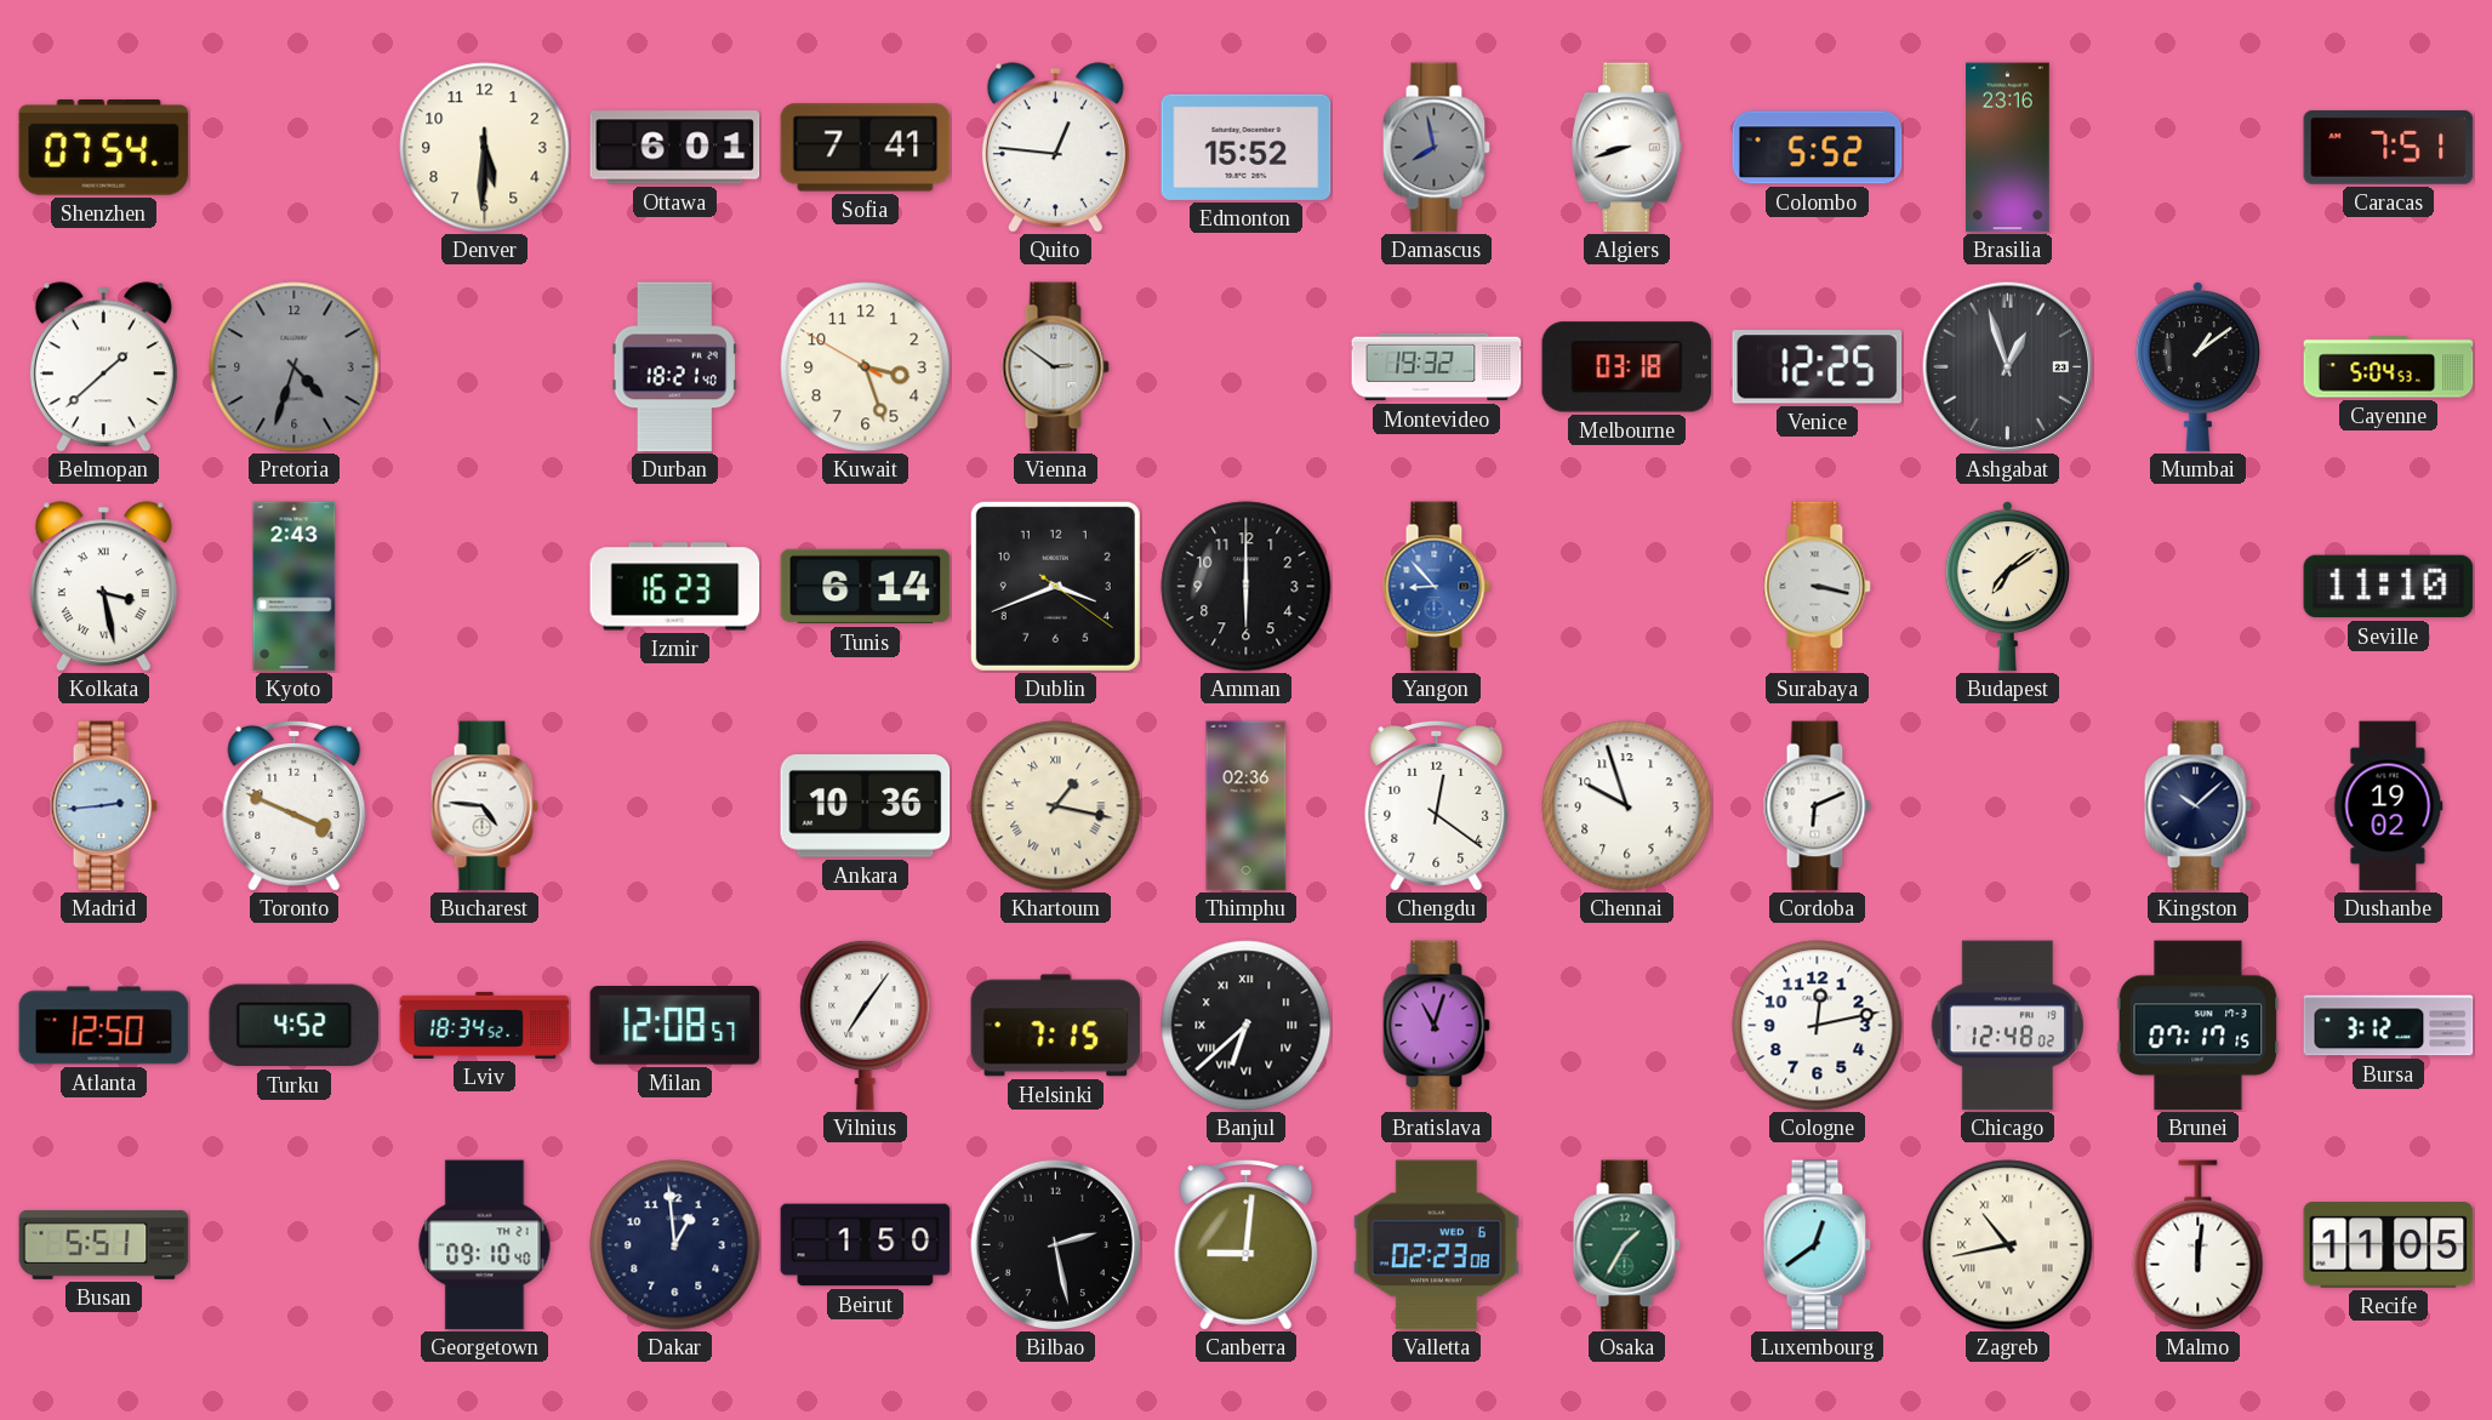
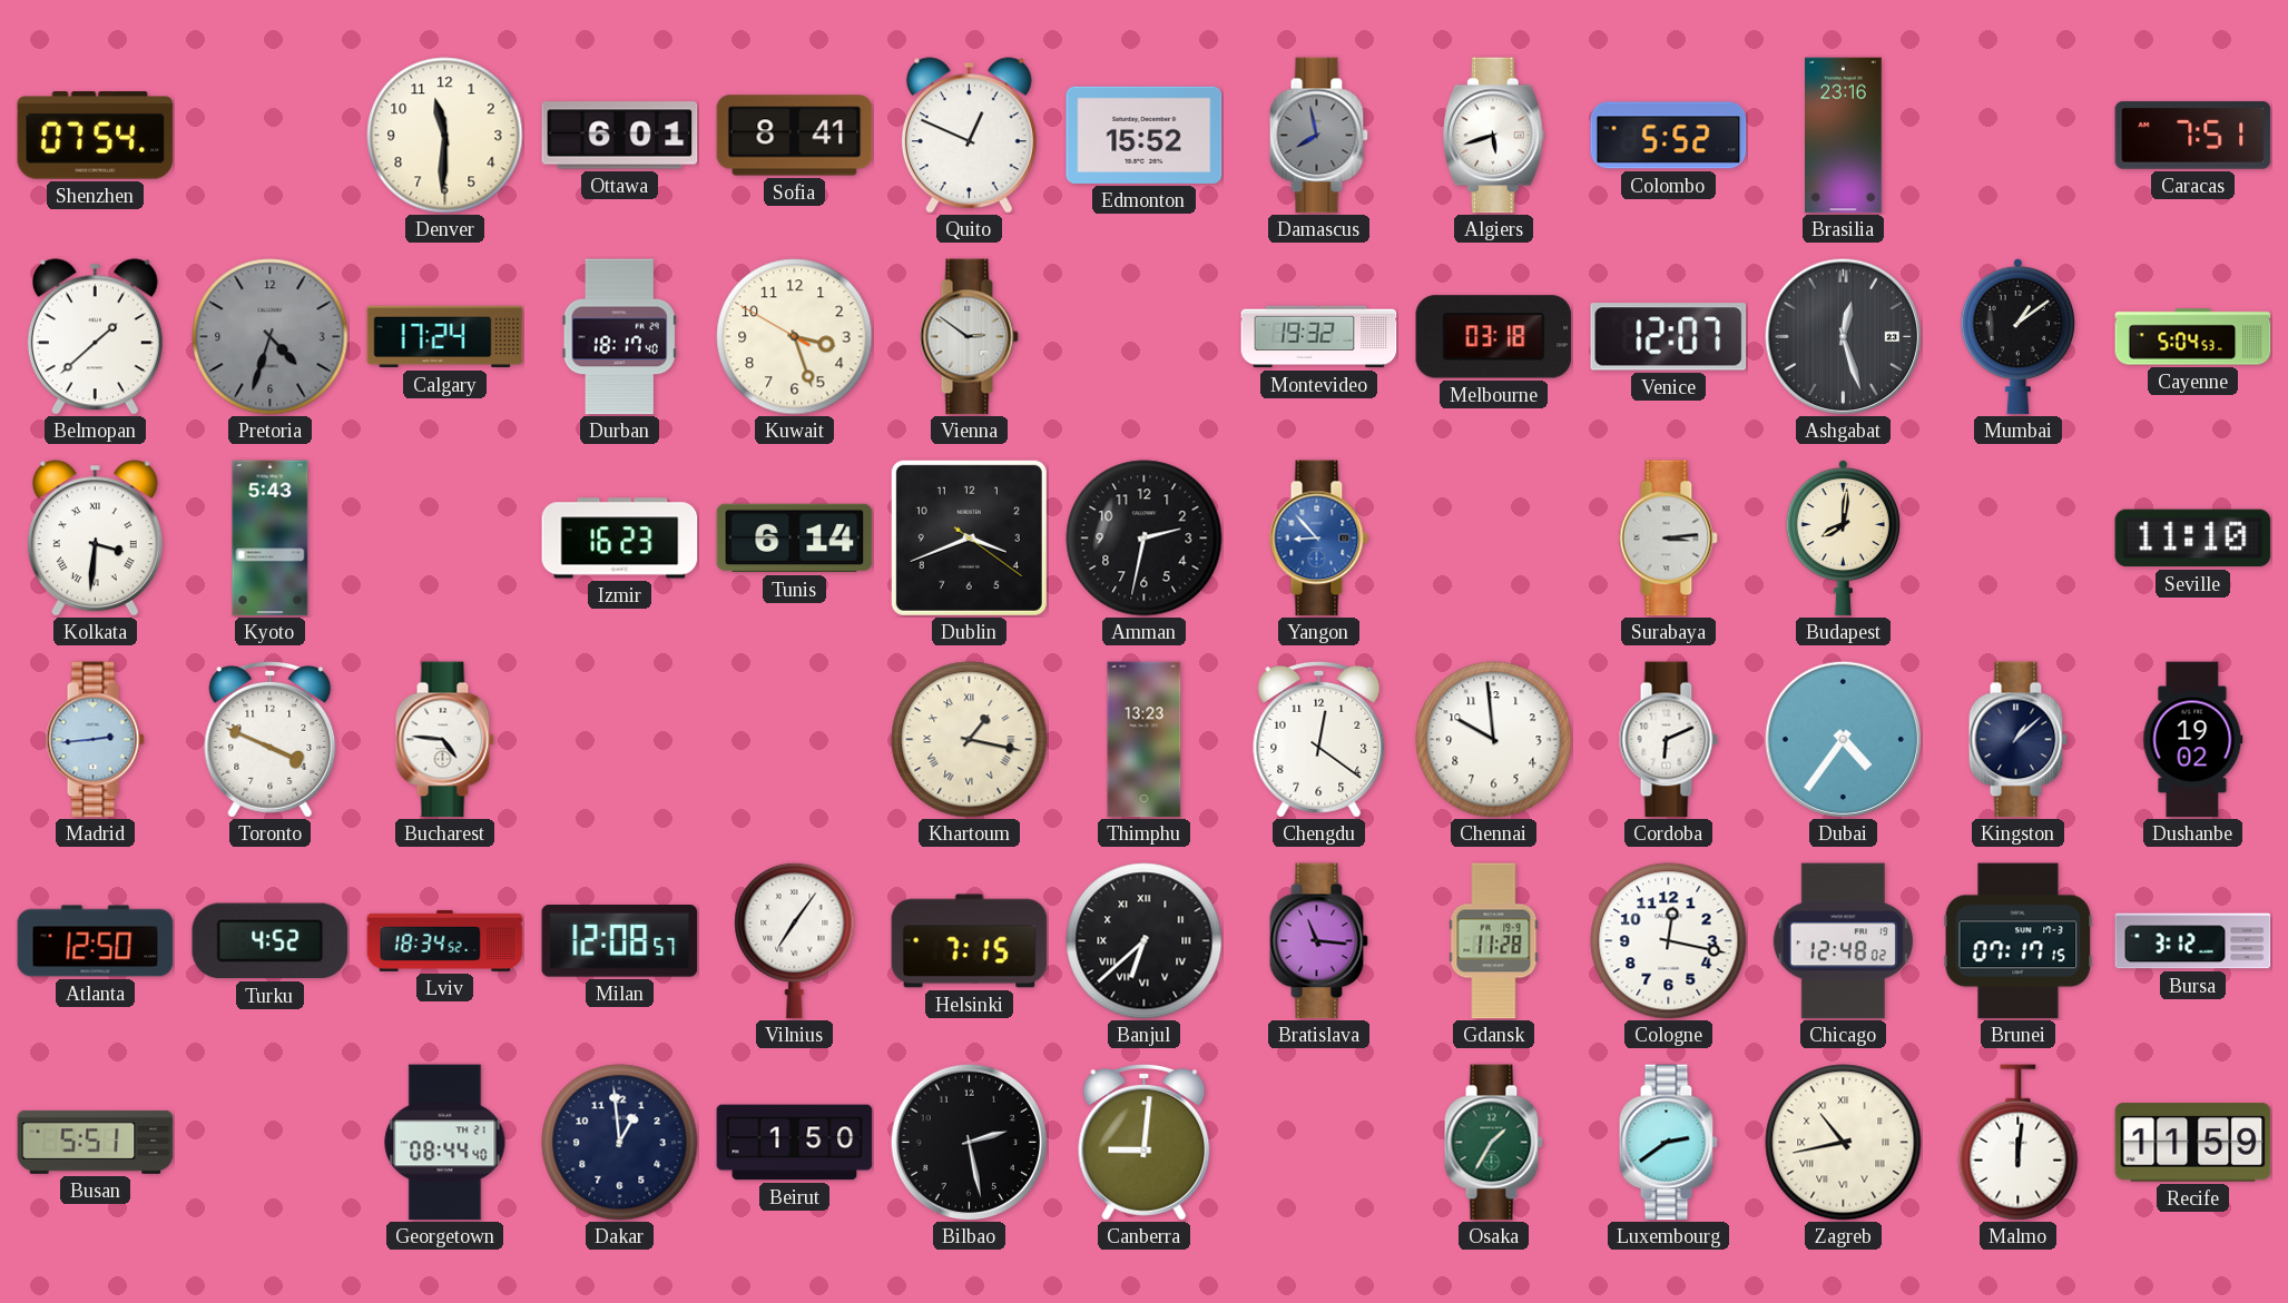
Denver: 5:30 -> 11:30 (445, 136)
Sofia: 7:41 -> 8:41 (795, 136)
Quito: 12:46 -> 12:49 (969, 136)
Algiers: 8:42 -> 5:42 (1493, 136)
Calgary: none -> 17:24 (445, 337)
Durban: 18:21 -> 18:17 (619, 337)
Venice: 12:25 -> 12:07 (1669, 337)
Ashgabat: 12:57 -> 12:27 (1843, 336)
Kolkata: 3:28 -> 3:31 (95, 539)
Kyoto: 2:43 -> 5:43 (271, 539)
Amman: 6:00 -> 2:32 (1145, 539)
Surabaya: 3:17 -> 3:14 (1668, 539)
Budapest: 7:09 -> 8:01 (1843, 537)
Ankara: 10:36 -> none (866, 806)
Thimphu: 02:36 -> 13:23 (1145, 740)
Chennai: 9:57 -> 9:59 (1494, 740)
Dubai: none -> 4:36 (1843, 739)
Kingston: 10:08 -> 1:08 (2017, 740)
Bratislava: 11:03 -> 11:16 (1318, 941)
Gdansk: none -> 11:28 (1494, 941)
Cologne: 12:13 -> 12:17 (1669, 941)
Georgetown: 09:10 -> 08:44 (445, 1143)
Valletta: 02:23 -> none (1436, 1245)
Luxembourg: 12:39 -> 2:39 (1668, 1143)
Recife: 11:05 -> 11:59 (2193, 1143)
